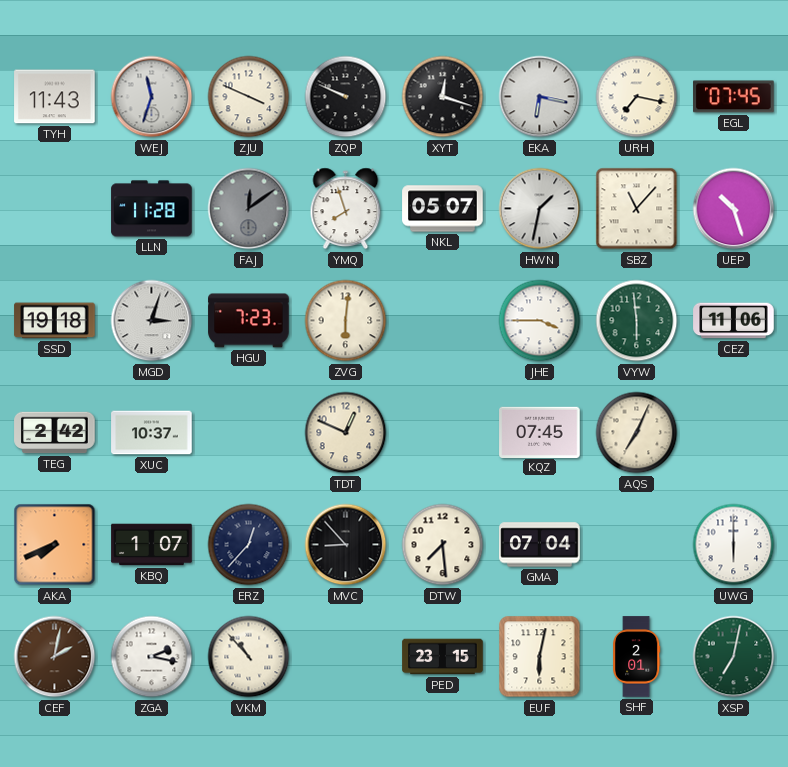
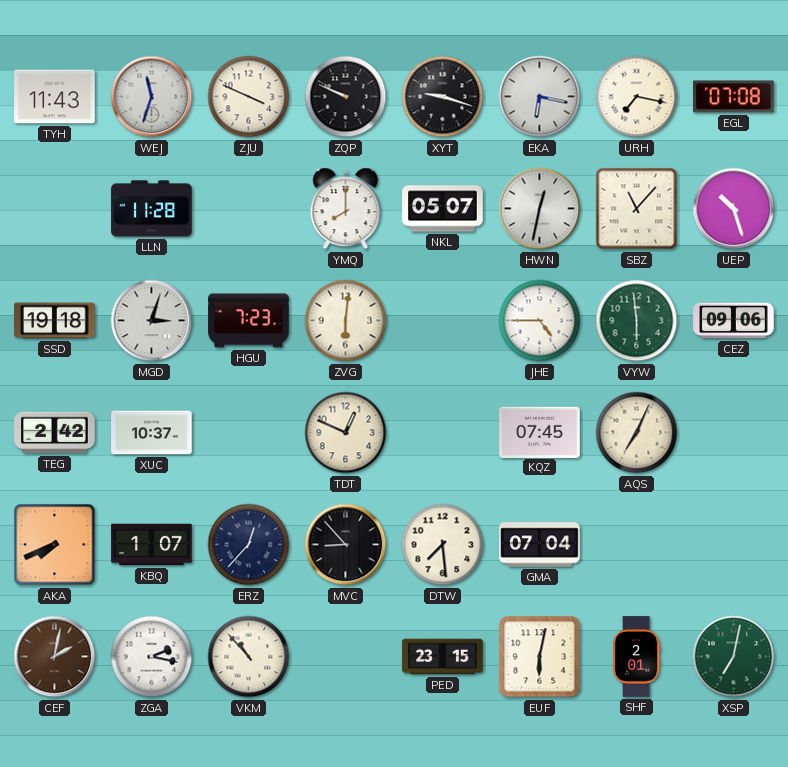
XYT: 12:18 -> 9:18 (443, 97)
EGL: 07:45 -> 07:08 (734, 97)
FAJ: 12:09 -> none (249, 209)
YMQ: 7:57 -> 8:00 (346, 209)
HWN: 1:32 -> 12:32 (540, 209)
JHE: 3:45 -> 4:45 (540, 321)
CEZ: 11:06 -> 09:06 (734, 321)
UWG: 6:00 -> none (734, 545)
